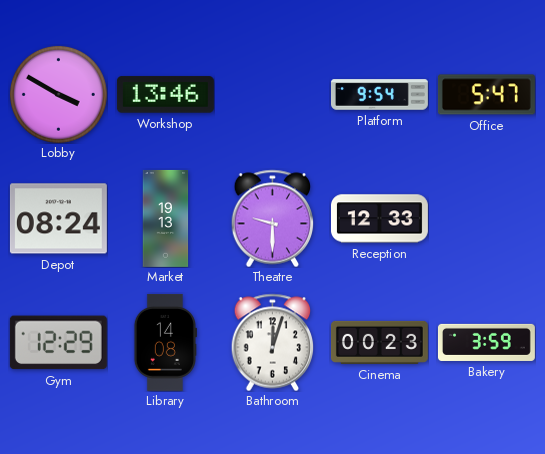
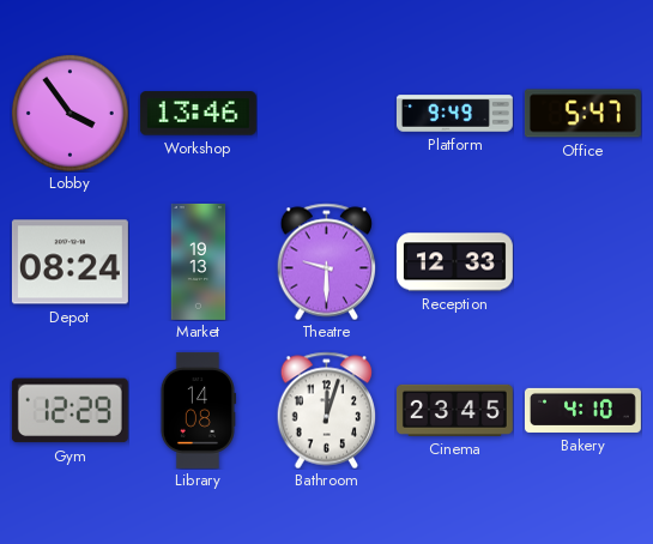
Lobby: 3:50 -> 3:54 (69, 113)
Platform: 9:54 -> 9:49 (454, 114)
Cinema: 00:23 -> 23:45 (454, 410)
Bakery: 3:59 -> 4:10 (582, 410)
